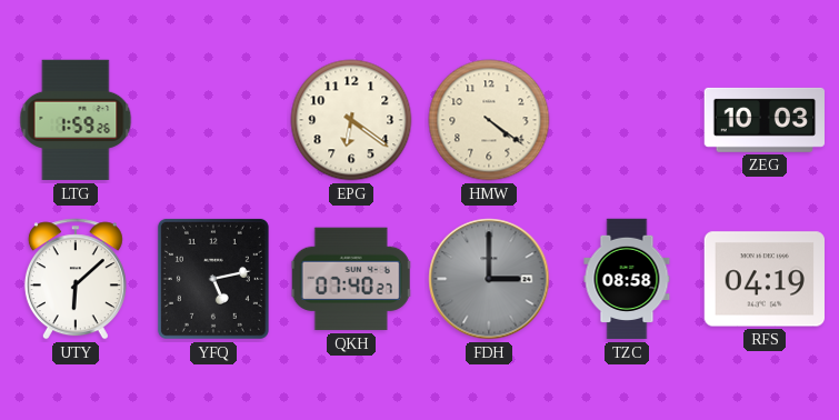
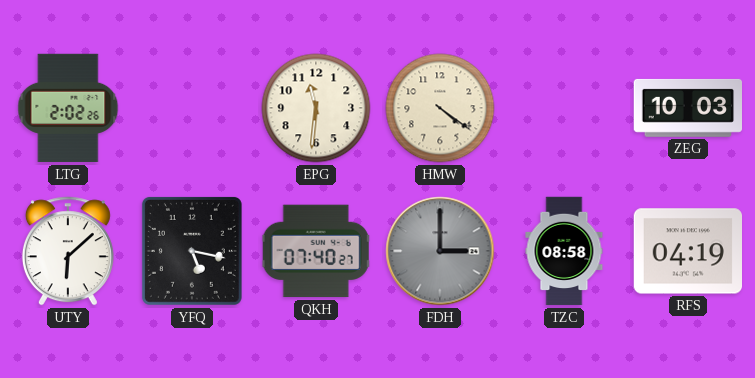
LTG: 1:59 -> 2:02 (68, 108)
EPG: 6:21 -> 11:31 (316, 108)
YFQ: 5:13 -> 5:17 (192, 251)
